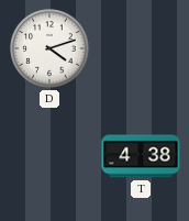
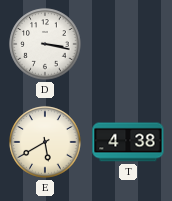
D: 4:12 -> 3:17 (45, 44)
E: none -> 5:40 (45, 142)
